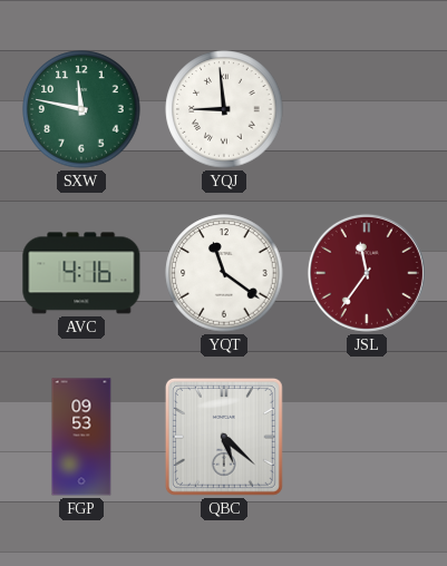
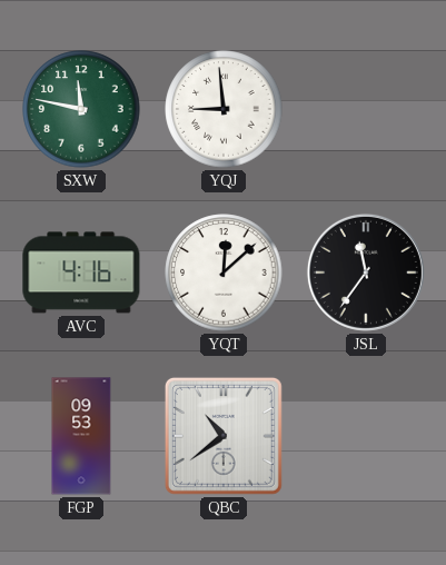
YQT: 11:21 -> 12:08 (224, 272)
JSL dial: burgundy -> black (366, 272)
QBC: 5:22 -> 10:39 (224, 436)
